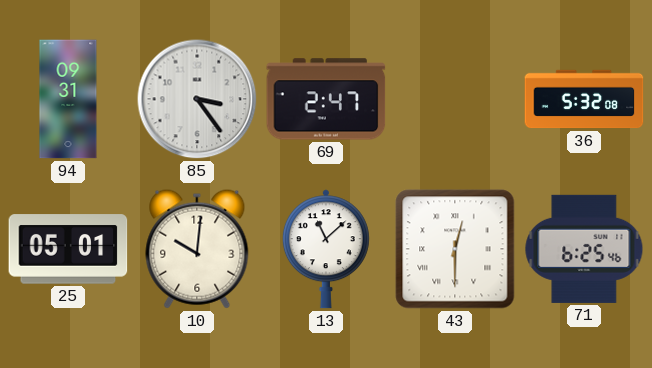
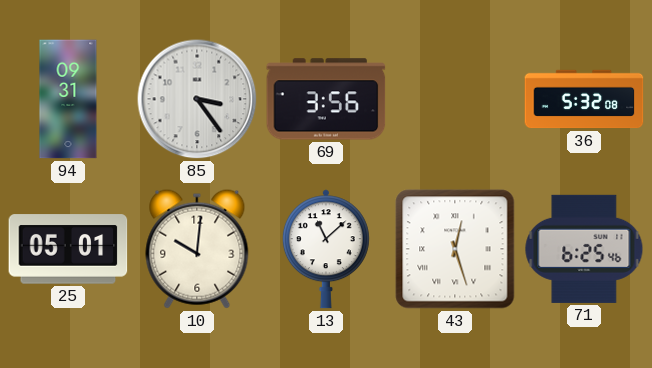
69: 2:47 -> 3:56 (326, 99)
43: 12:30 -> 12:27 (455, 249)
